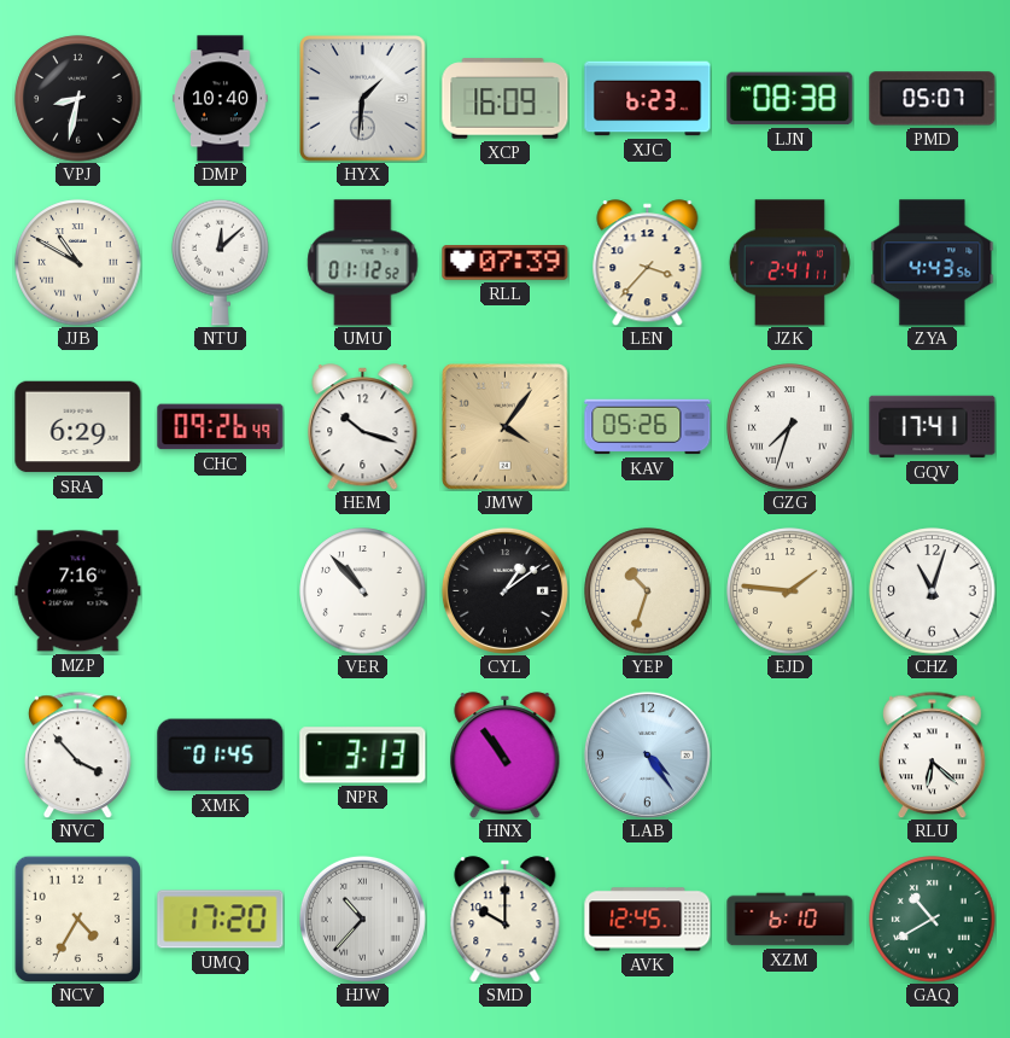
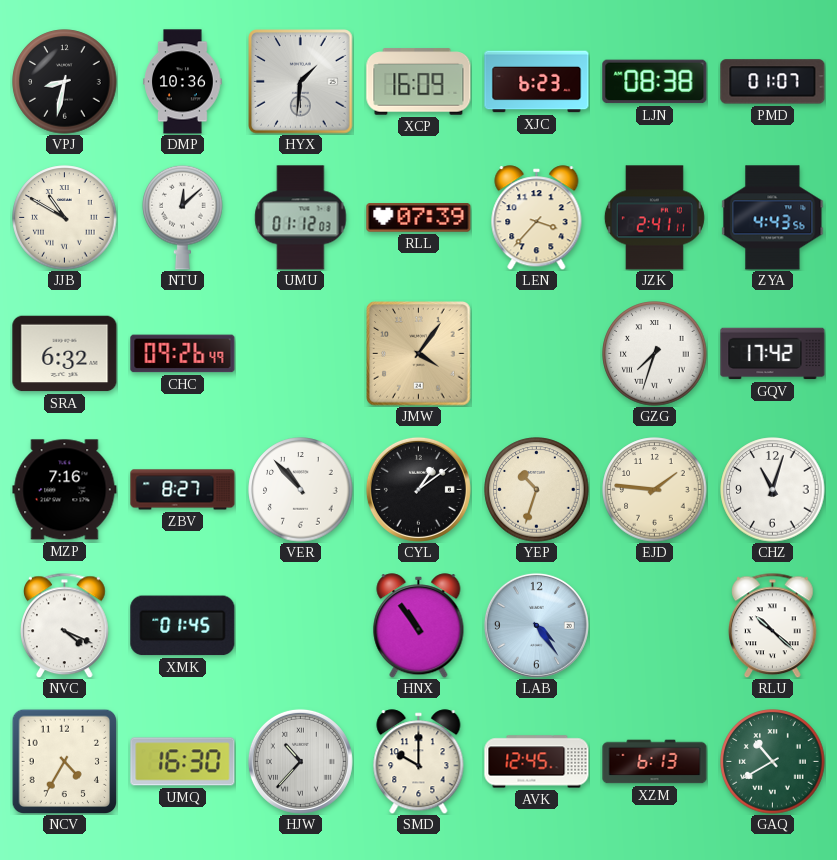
DMP: 10:40 -> 10:36 (183, 82)
PMD: 05:07 -> 01:07 (773, 82)
UMU: 01:12:52 -> 01:12:03 (301, 218)
SRA: 6:29 -> 6:32 (65, 354)
HEM: 10:18 -> none (363, 427)
KAV: 05:26 -> none (648, 427)
GQV: 17:41 -> 17:42 (773, 354)
ZBV: none -> 8:27 (183, 490)
NVC: 3:53 -> 4:19 (65, 625)
NPR: 3:13 -> none (363, 756)
RLU: 6:22 -> 10:22 (773, 625)
UMQ: 17:20 -> 16:30 (183, 762)
XZM: 6:10 -> 6:13 (655, 762)
